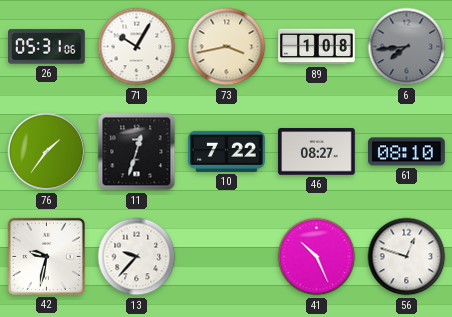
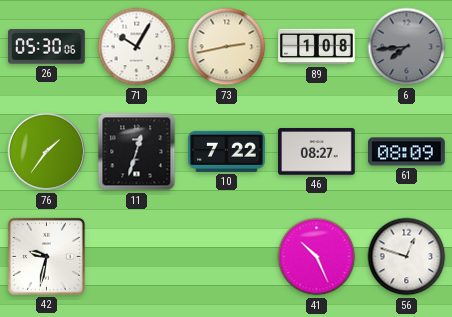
26: 05:31 -> 05:30 (47, 47)
73: 3:43 -> 2:43 (227, 47)
61: 08:10 -> 08:09 (407, 152)
13: 9:37 -> none (137, 257)
